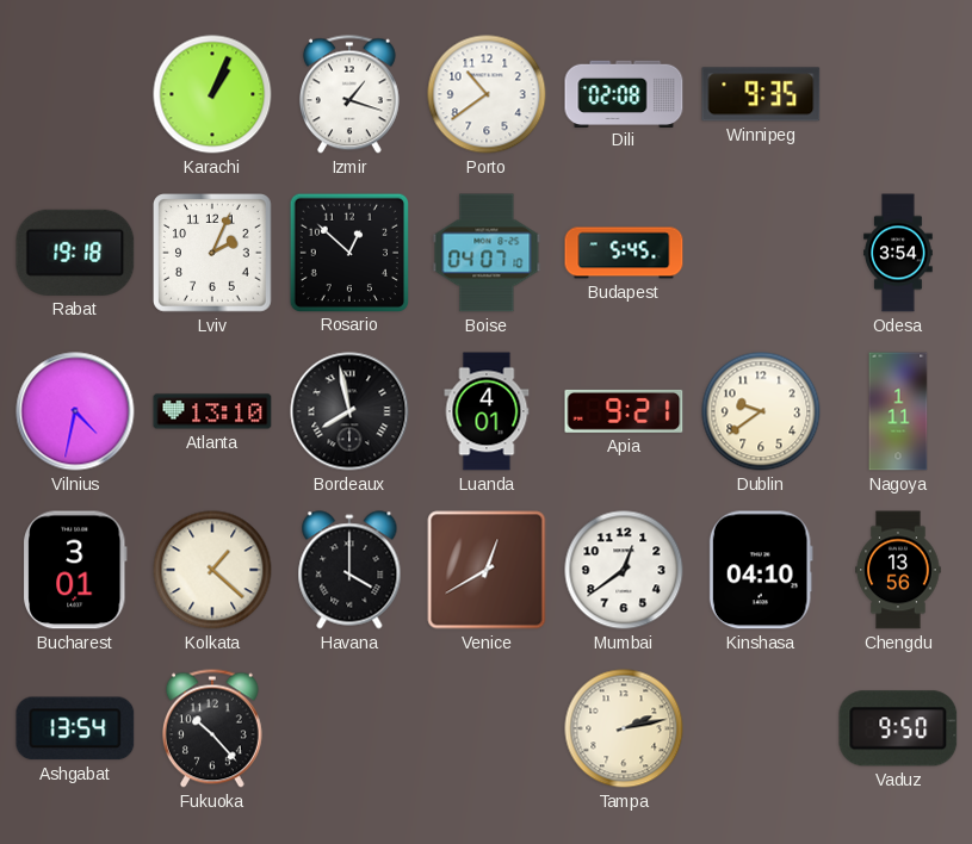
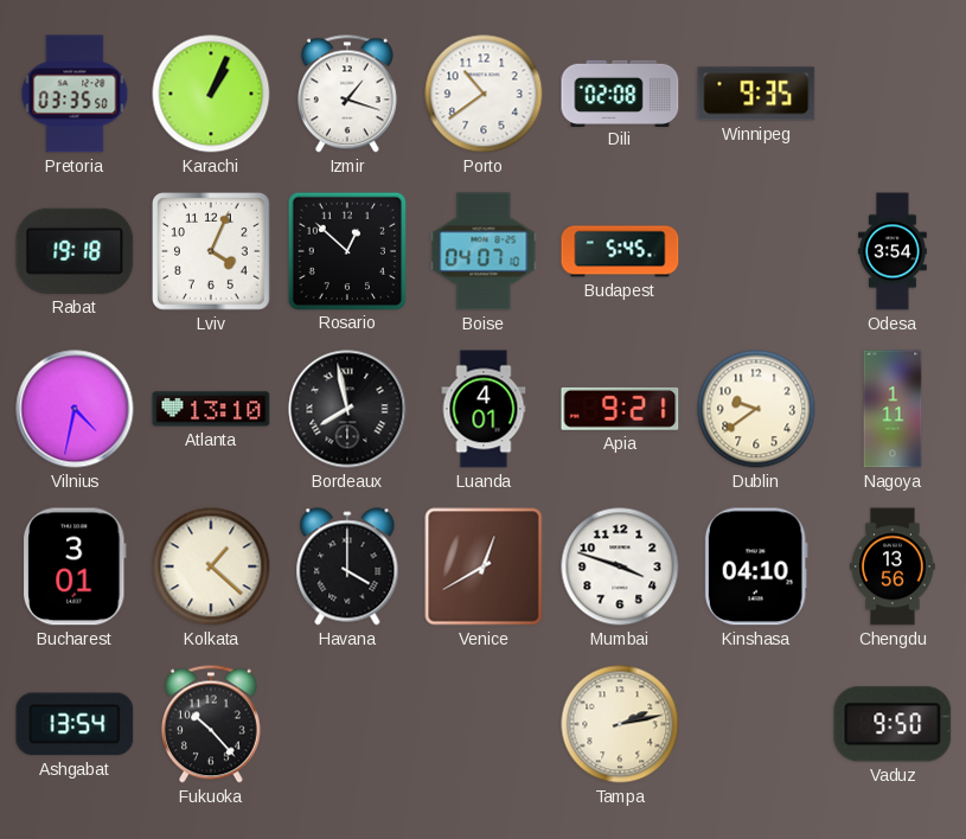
Pretoria: none -> 03:35 (75, 94)
Lviv: 2:04 -> 4:04 (212, 252)
Mumbai: 12:39 -> 3:48 (620, 566)
